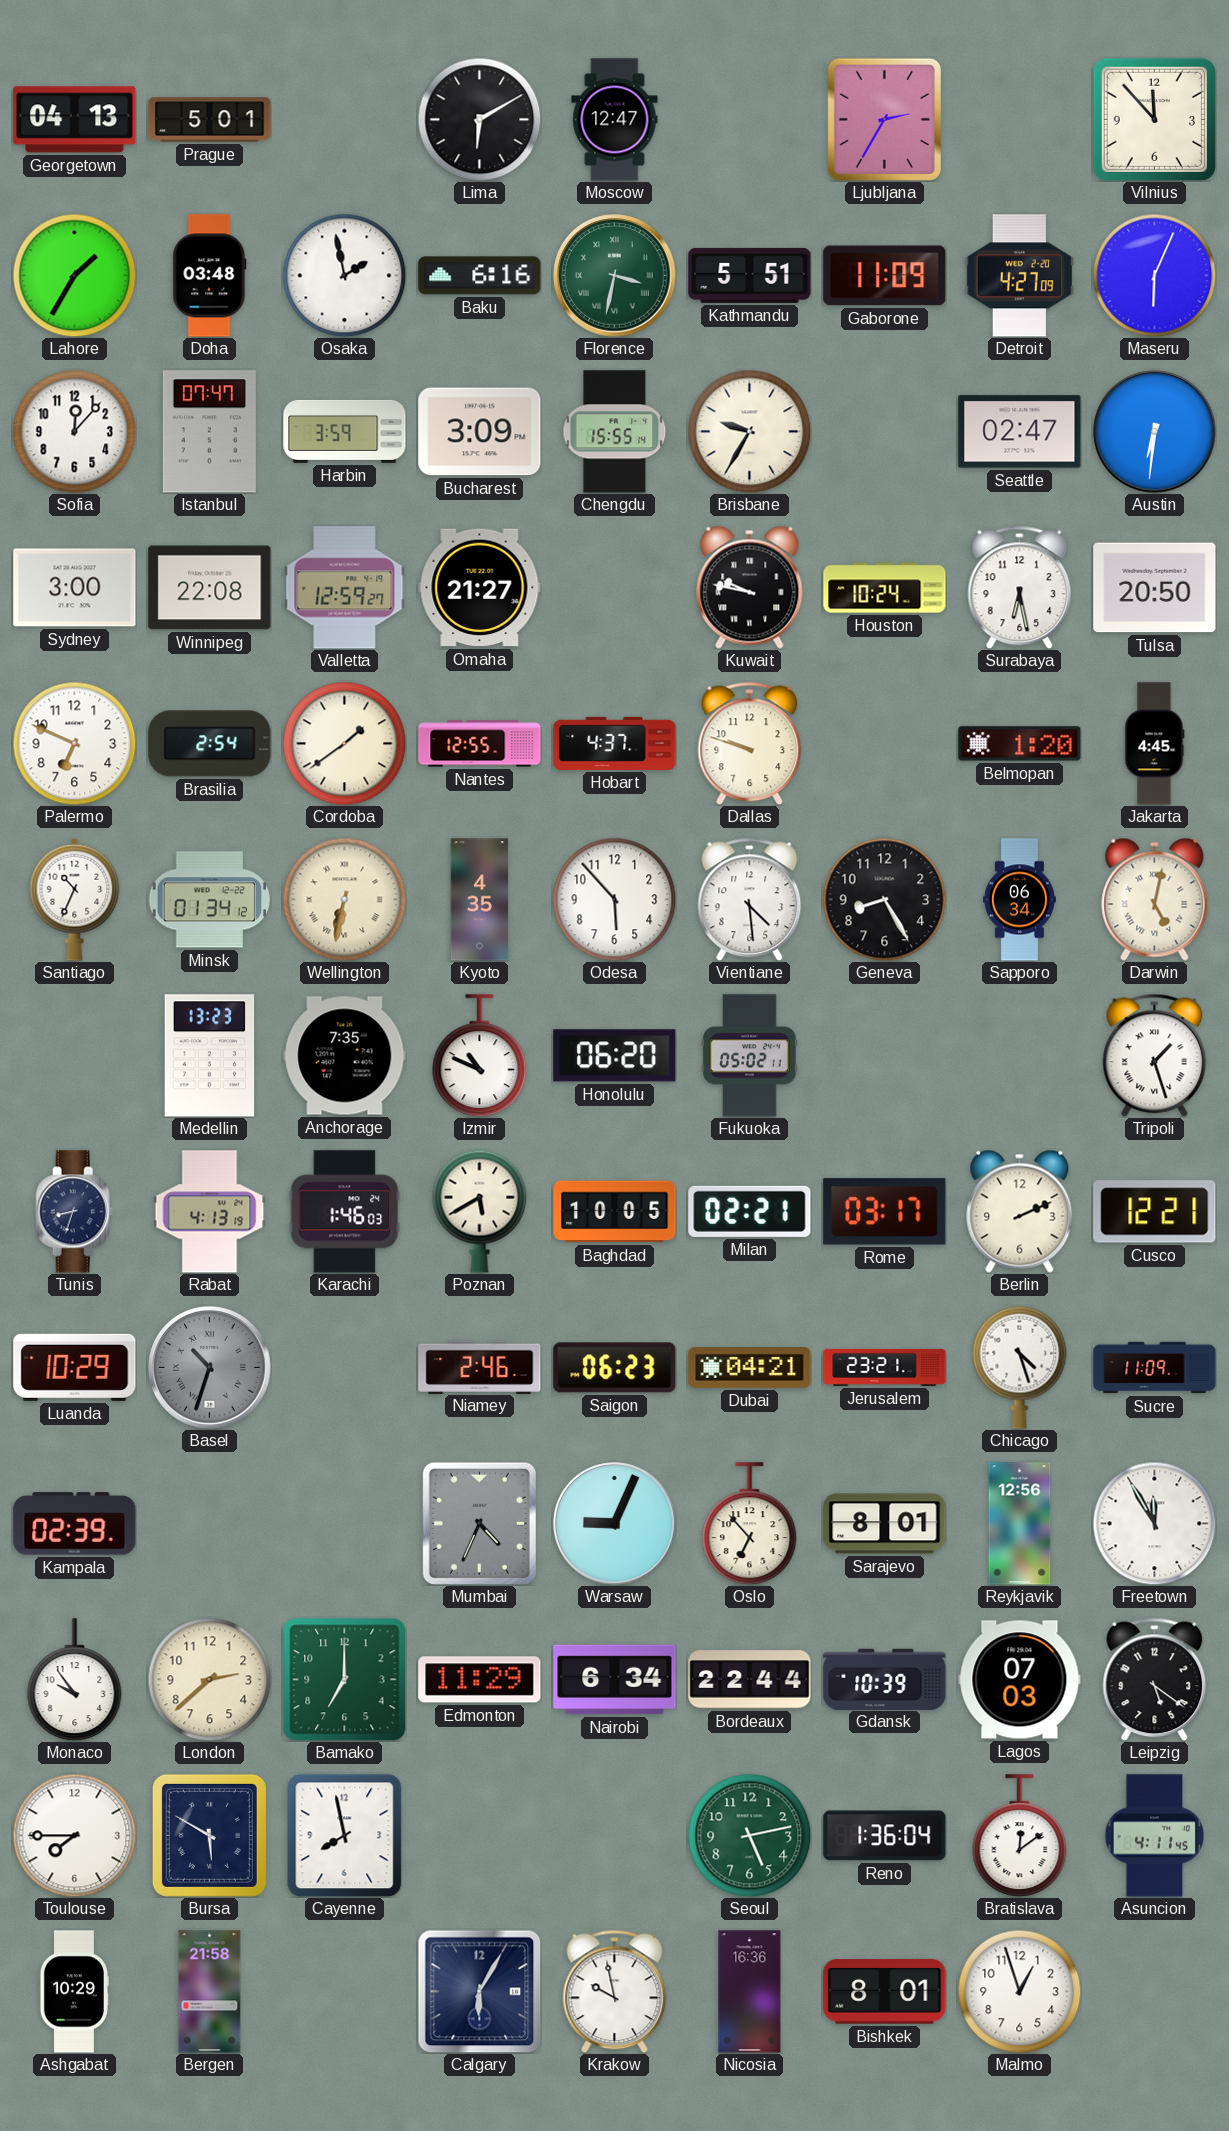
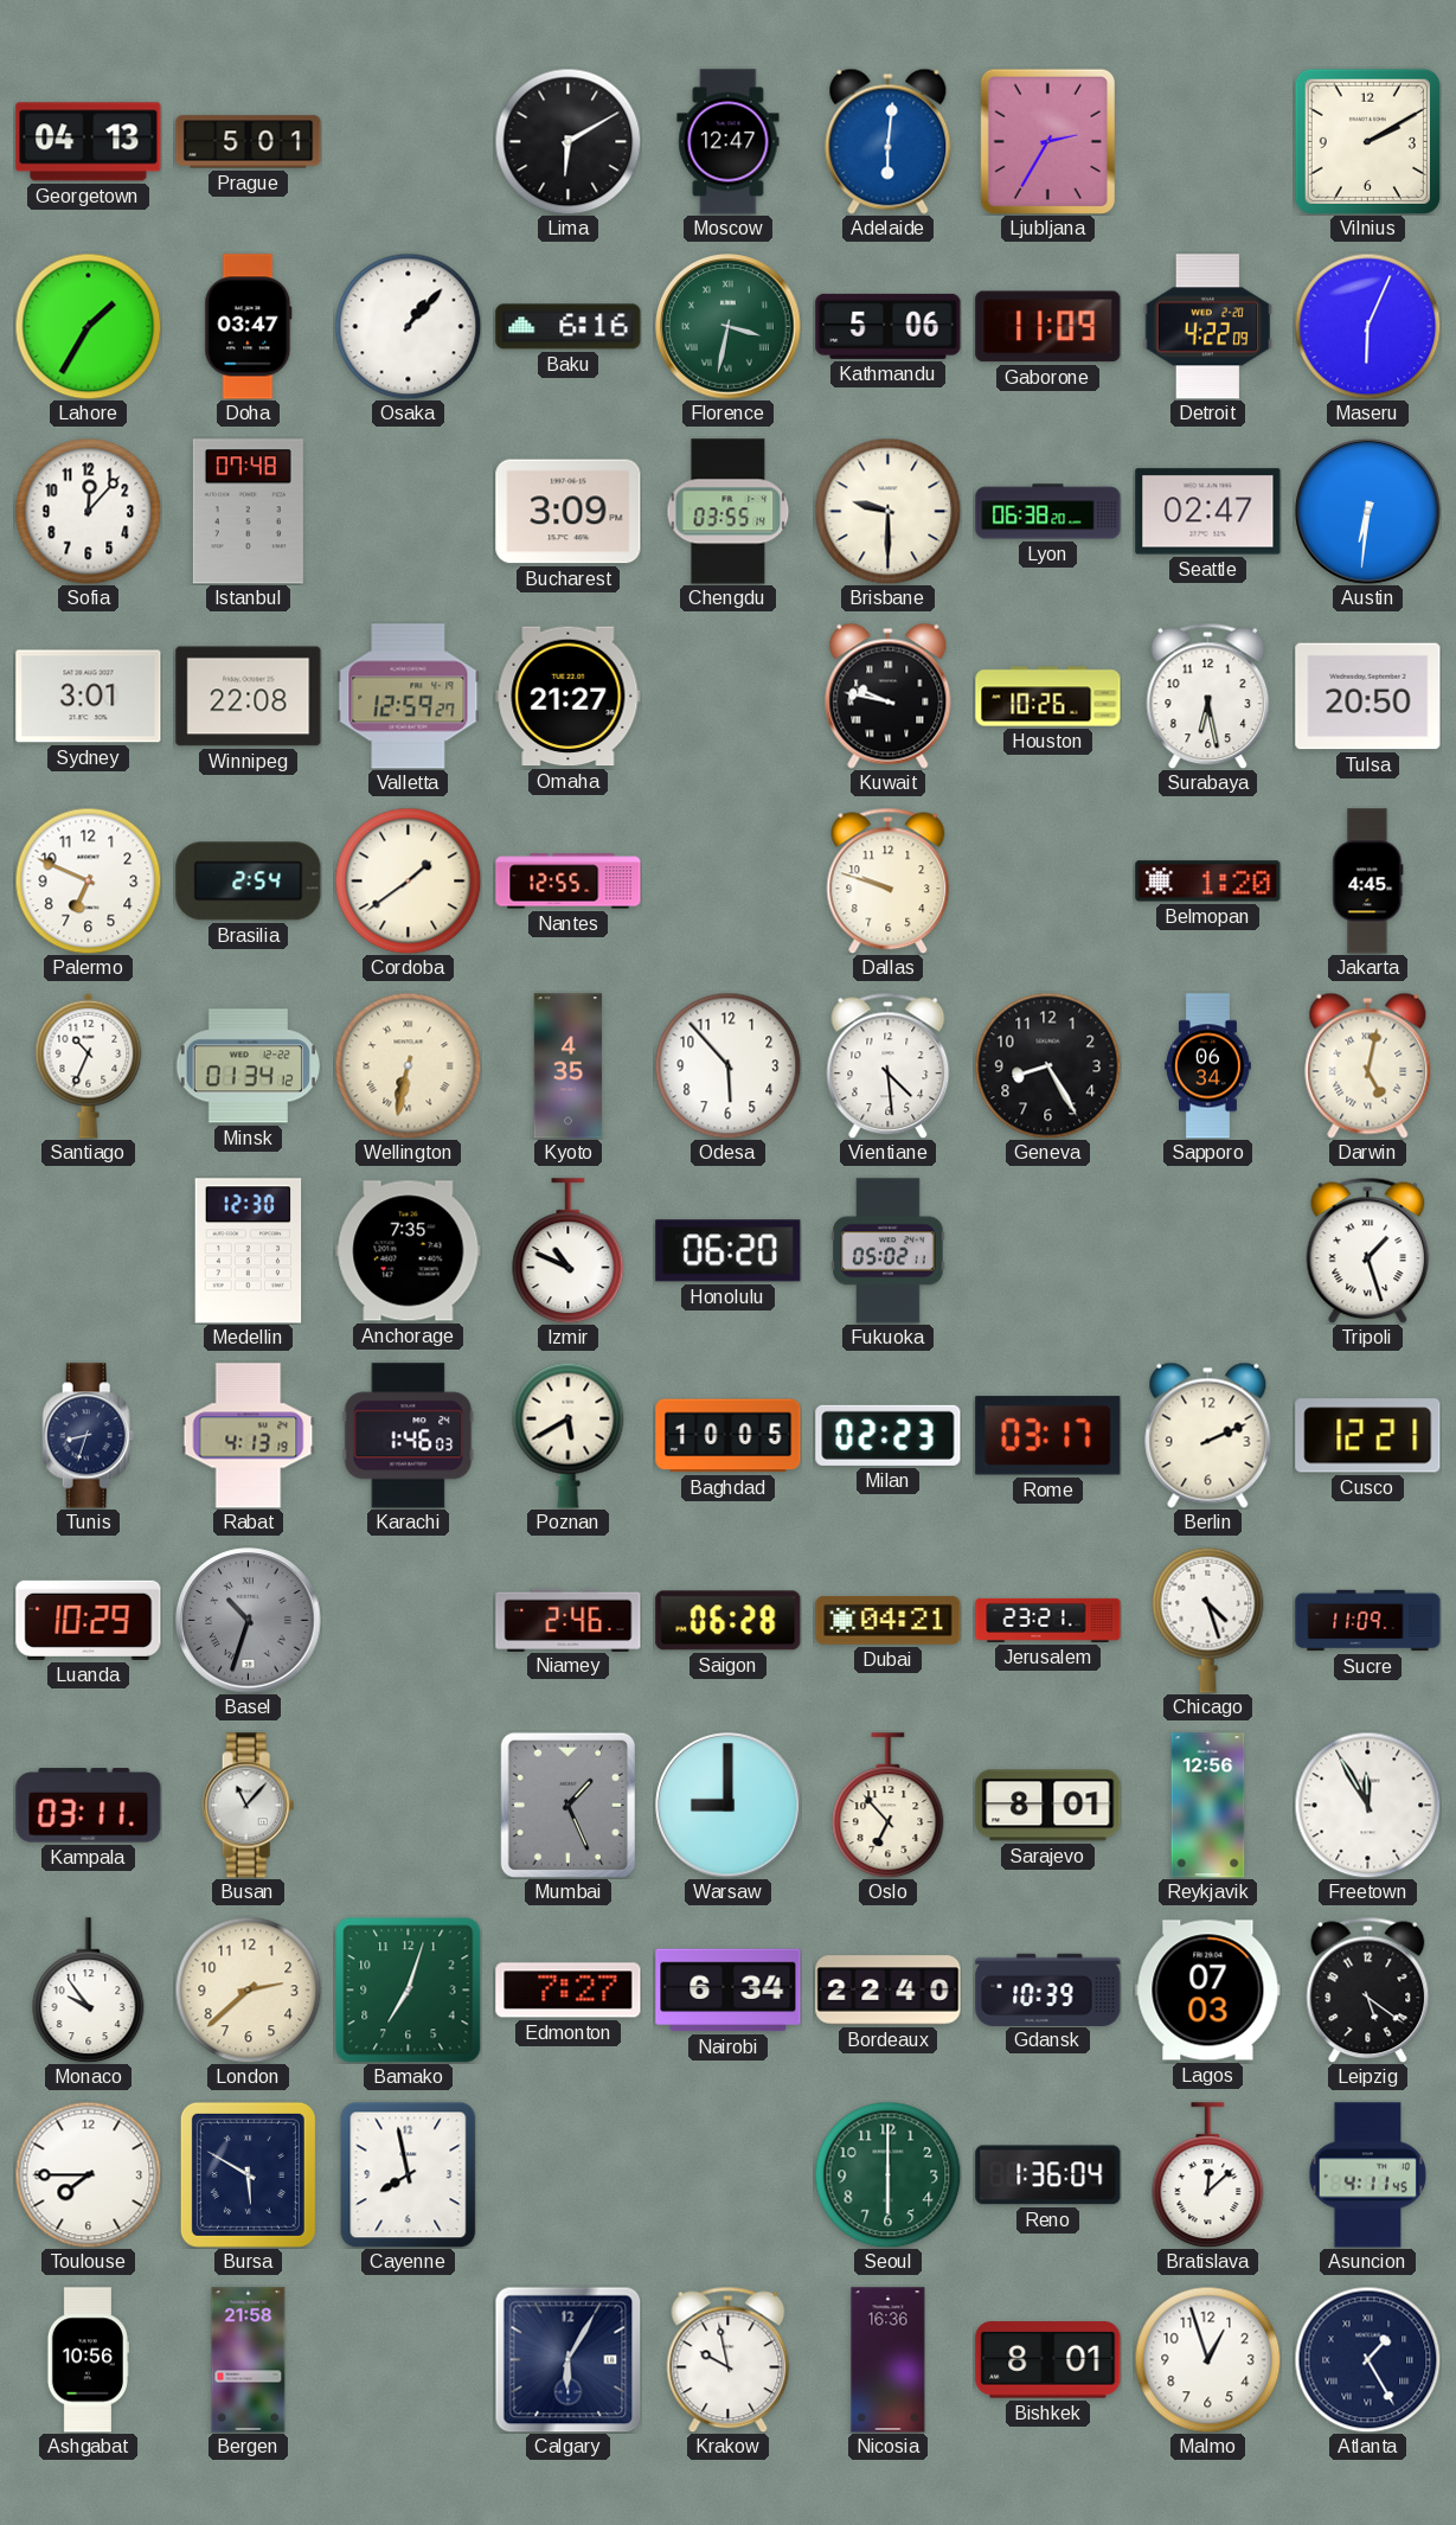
Adelaide: none -> 6:01 (889, 141)
Vilnius: 11:53 -> 2:10 (1367, 141)
Doha: 03:48 -> 03:47 (249, 327)
Osaka: 1:58 -> 1:07 (408, 326)
Kathmandu: 5:51 -> 5:06 (889, 326)
Detroit: 4:27 -> 4:22 (1208, 327)
Istanbul: 07:47 -> 07:48 (248, 512)
Harbin: 3:59 -> none (345, 431)
Chengdu: 15:55 -> 03:55 (729, 512)
Brisbane: 9:35 -> 9:30 (887, 511)
Lyon: none -> 06:38 (1048, 512)
Sydney: 3:00 -> 3:01 (89, 697)
Houston: 10:24 -> 10:26 (1048, 697)
Hobart: 4:37 -> none (615, 743)
Medellin: 13:23 -> 12:30 (249, 1251)
Milan: 02:21 -> 02:23 (889, 1435)
Saigon: 06:23 -> 06:28 (729, 1621)
Kampala: 02:39 -> 03:11 (89, 1806)
Busan: none -> 11:07 (249, 1806)
Mumbai: 4:34 -> 1:26 (567, 1805)
Warsaw: 9:04 -> 9:00 (729, 1806)
Bamako: 7:00 -> 7:03 (408, 1989)
Edmonton: 11:29 -> 7:27 (569, 1991)
Bordeaux: 22:44 -> 22:40 (889, 1991)
Seoul: 5:13 -> 6:00 (887, 2174)
Bratislava: 12:09 -> 12:08 (1208, 2175)
Ashgabat: 10:29 -> 10:56 (88, 2360)
Atlanta: none -> 1:25 (1367, 2359)
